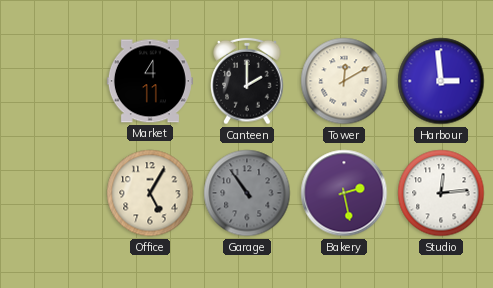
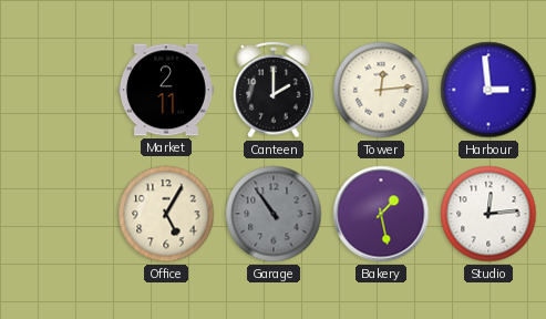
Market: 4:11 -> 2:11 (166, 90)
Tower: 12:10 -> 12:14 (381, 90)
Bakery: 2:28 -> 1:28 (381, 214)
